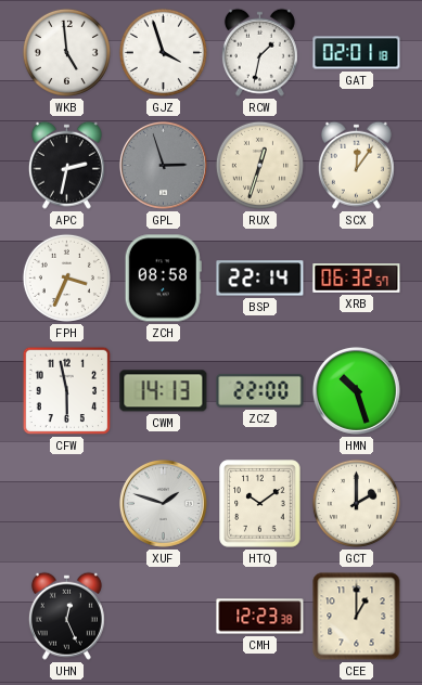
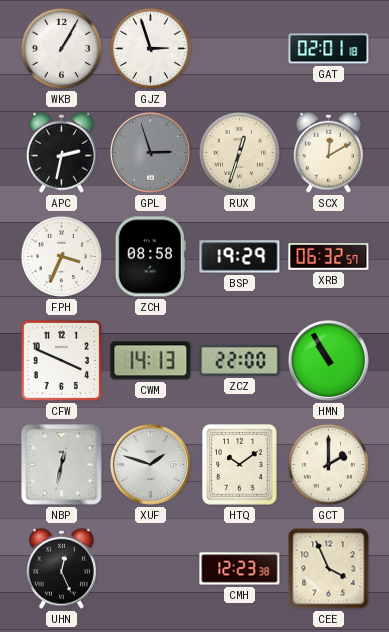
WKB: 4:59 -> 1:05 (61, 48)
GJZ: 3:57 -> 2:57 (150, 48)
RCW: 1:32 -> none (259, 52)
SCX: 12:06 -> 12:10 (328, 152)
BSP: 22:14 -> 19:29 (240, 257)
CFW: 5:58 -> 3:49 (62, 361)
HMN: 10:27 -> 10:55 (328, 360)
NBP: none -> 12:32 (62, 465)
CEE: 1:00 -> 3:56 (329, 569)
